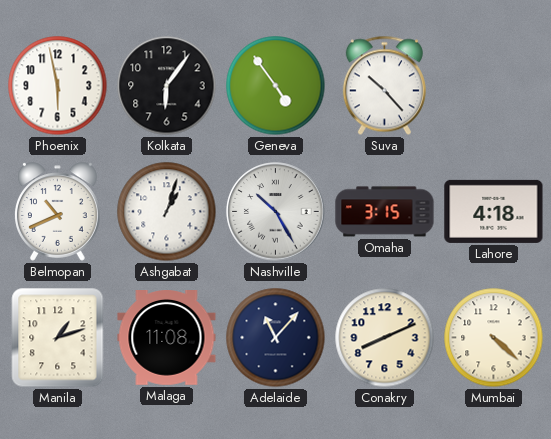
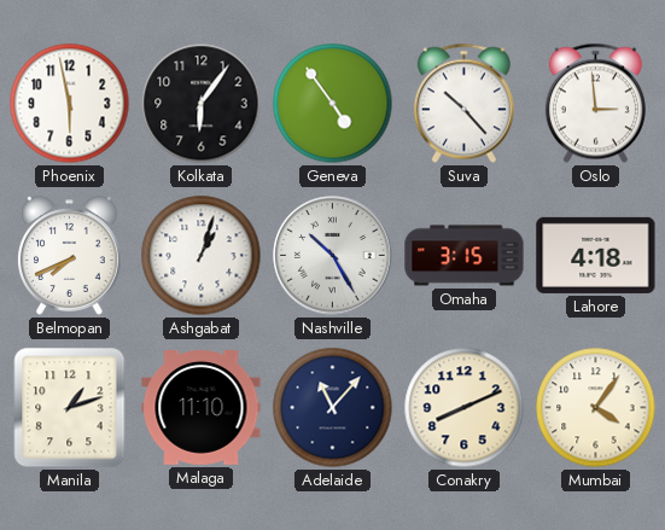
Oslo: none -> 2:59 (595, 104)
Belmopan: 10:41 -> 7:41 (70, 256)
Malaga: 11:08 -> 11:10 (202, 408)
Mumbai: 4:22 -> 4:06 (596, 408)
